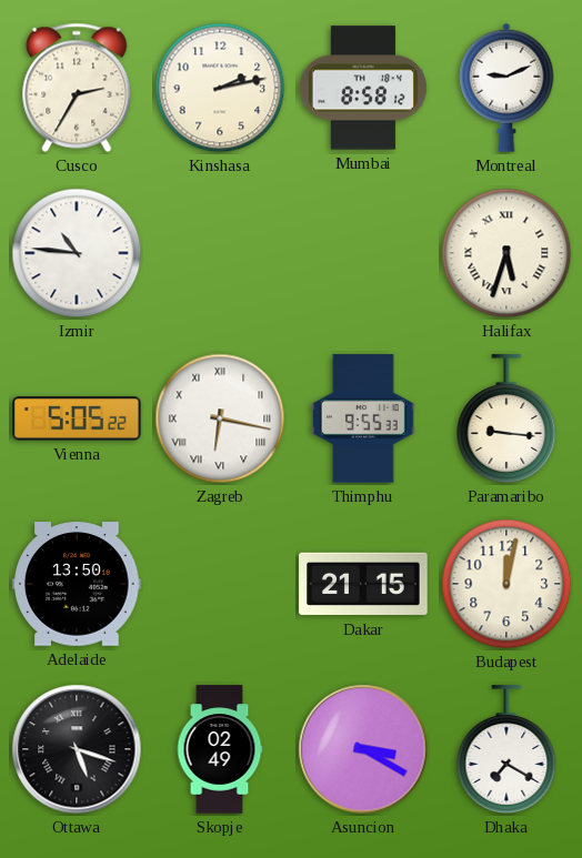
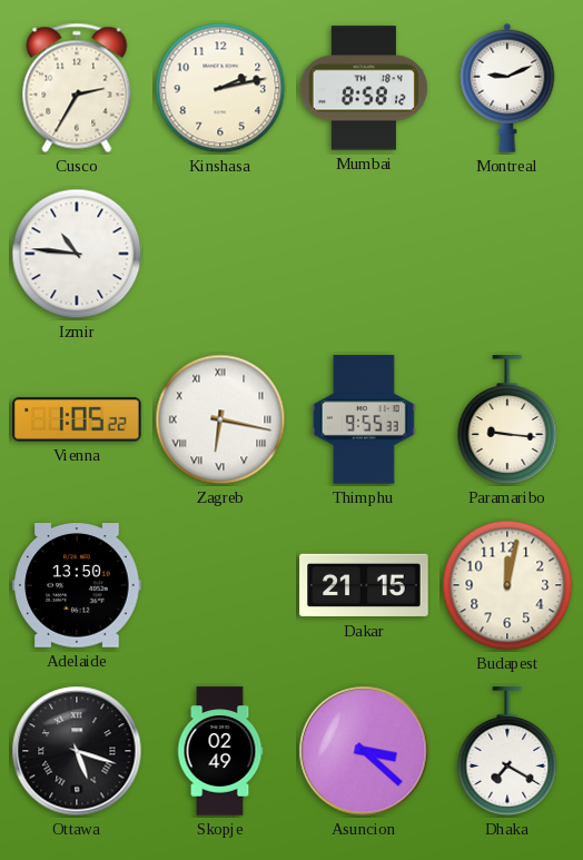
Halifax: 5:33 -> none (506, 253)
Vienna: 5:05 -> 1:05 (77, 419)
Asuncion: 3:20 -> 3:22 (364, 751)
